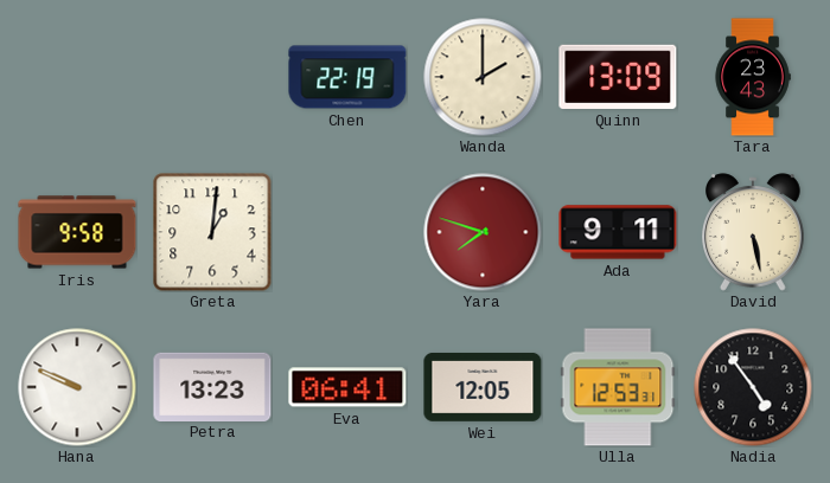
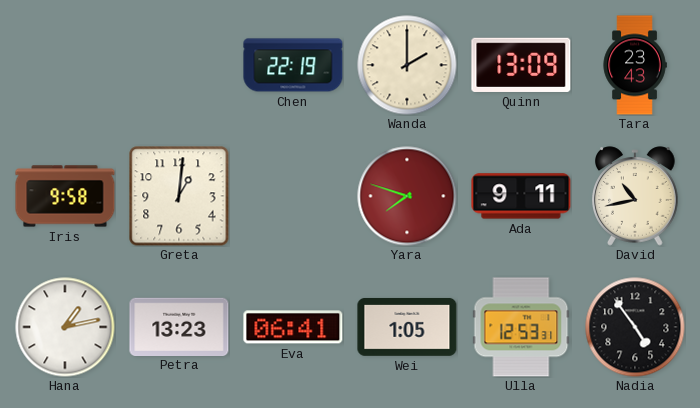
David: 5:28 -> 10:43 (636, 196)
Hana: 9:49 -> 1:13 (65, 327)
Wei: 12:05 -> 1:05 (407, 327)
